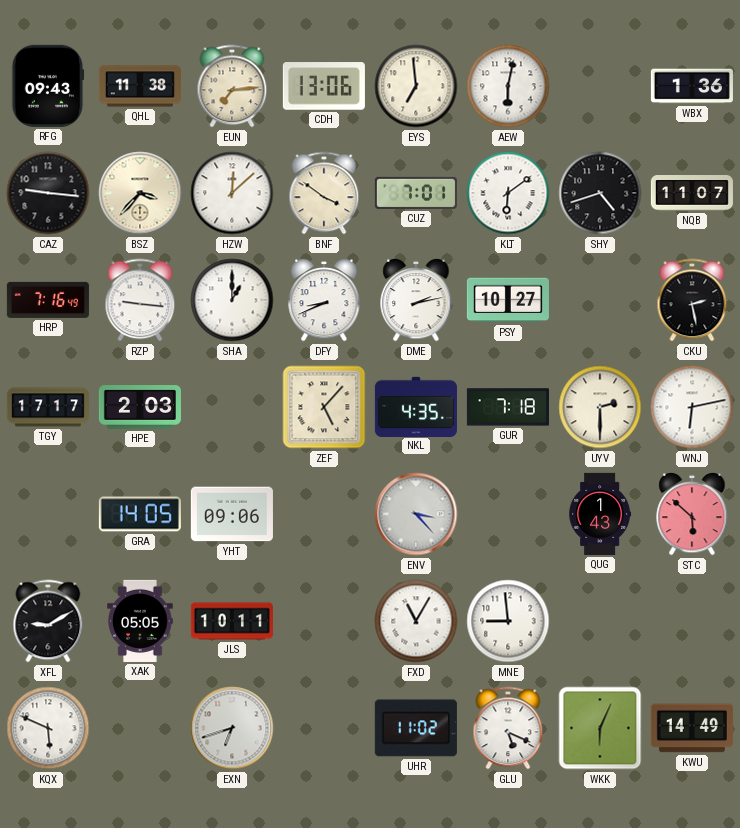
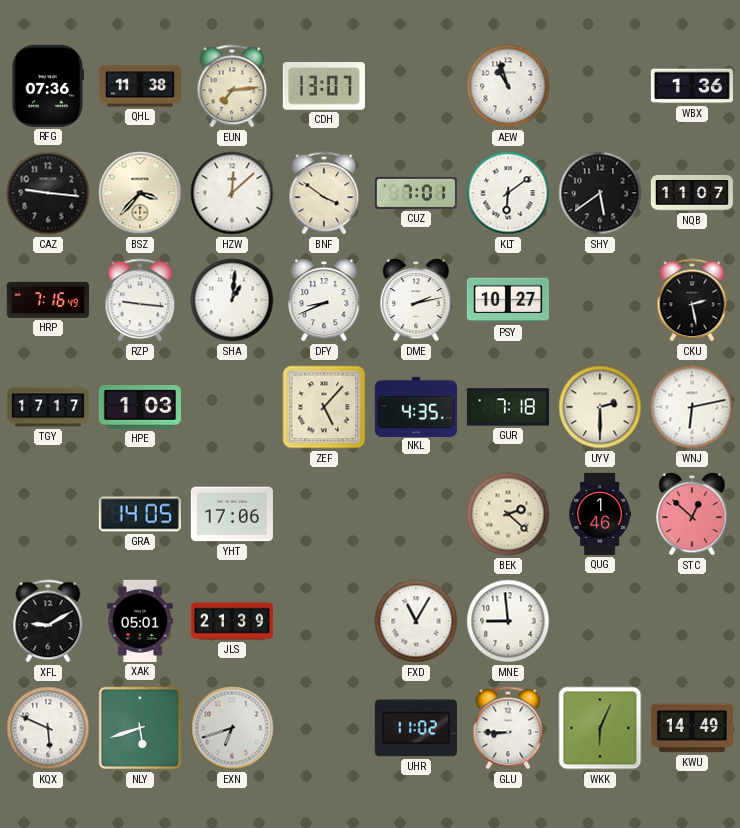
RFG: 09:43 -> 07:36 (48, 86)
CDH: 13:06 -> 13:07 (324, 86)
EYS: 6:59 -> none (416, 86)
AEW: 6:02 -> 10:57 (508, 86)
SHY: 4:42 -> 5:39 (600, 193)
SHA: 1:00 -> 1:01 (232, 300)
HPE: 2:03 -> 1:03 (140, 408)
YHT: 09:06 -> 17:06 (232, 514)
ENV: 3:23 -> none (416, 514)
BEK: none -> 2:22 (508, 514)
QUG: 1:43 -> 1:46 (600, 514)
STC: 5:52 -> 12:52 (692, 514)
XAK: 05:05 -> 05:01 (140, 621)
JLS: 10:11 -> 21:39 (232, 621)
NLY: none -> 5:42 (140, 728)
GLU: 5:19 -> 8:45 (508, 728)
